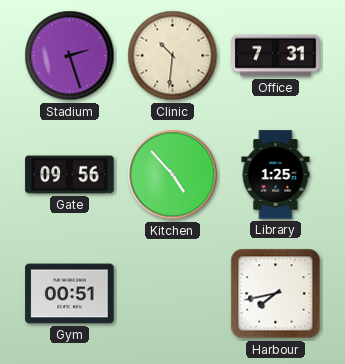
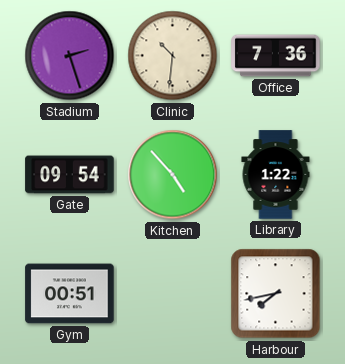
Office: 7:31 -> 7:36 (276, 56)
Gate: 09:56 -> 09:54 (70, 175)
Library: 1:25 -> 1:22 (276, 175)
